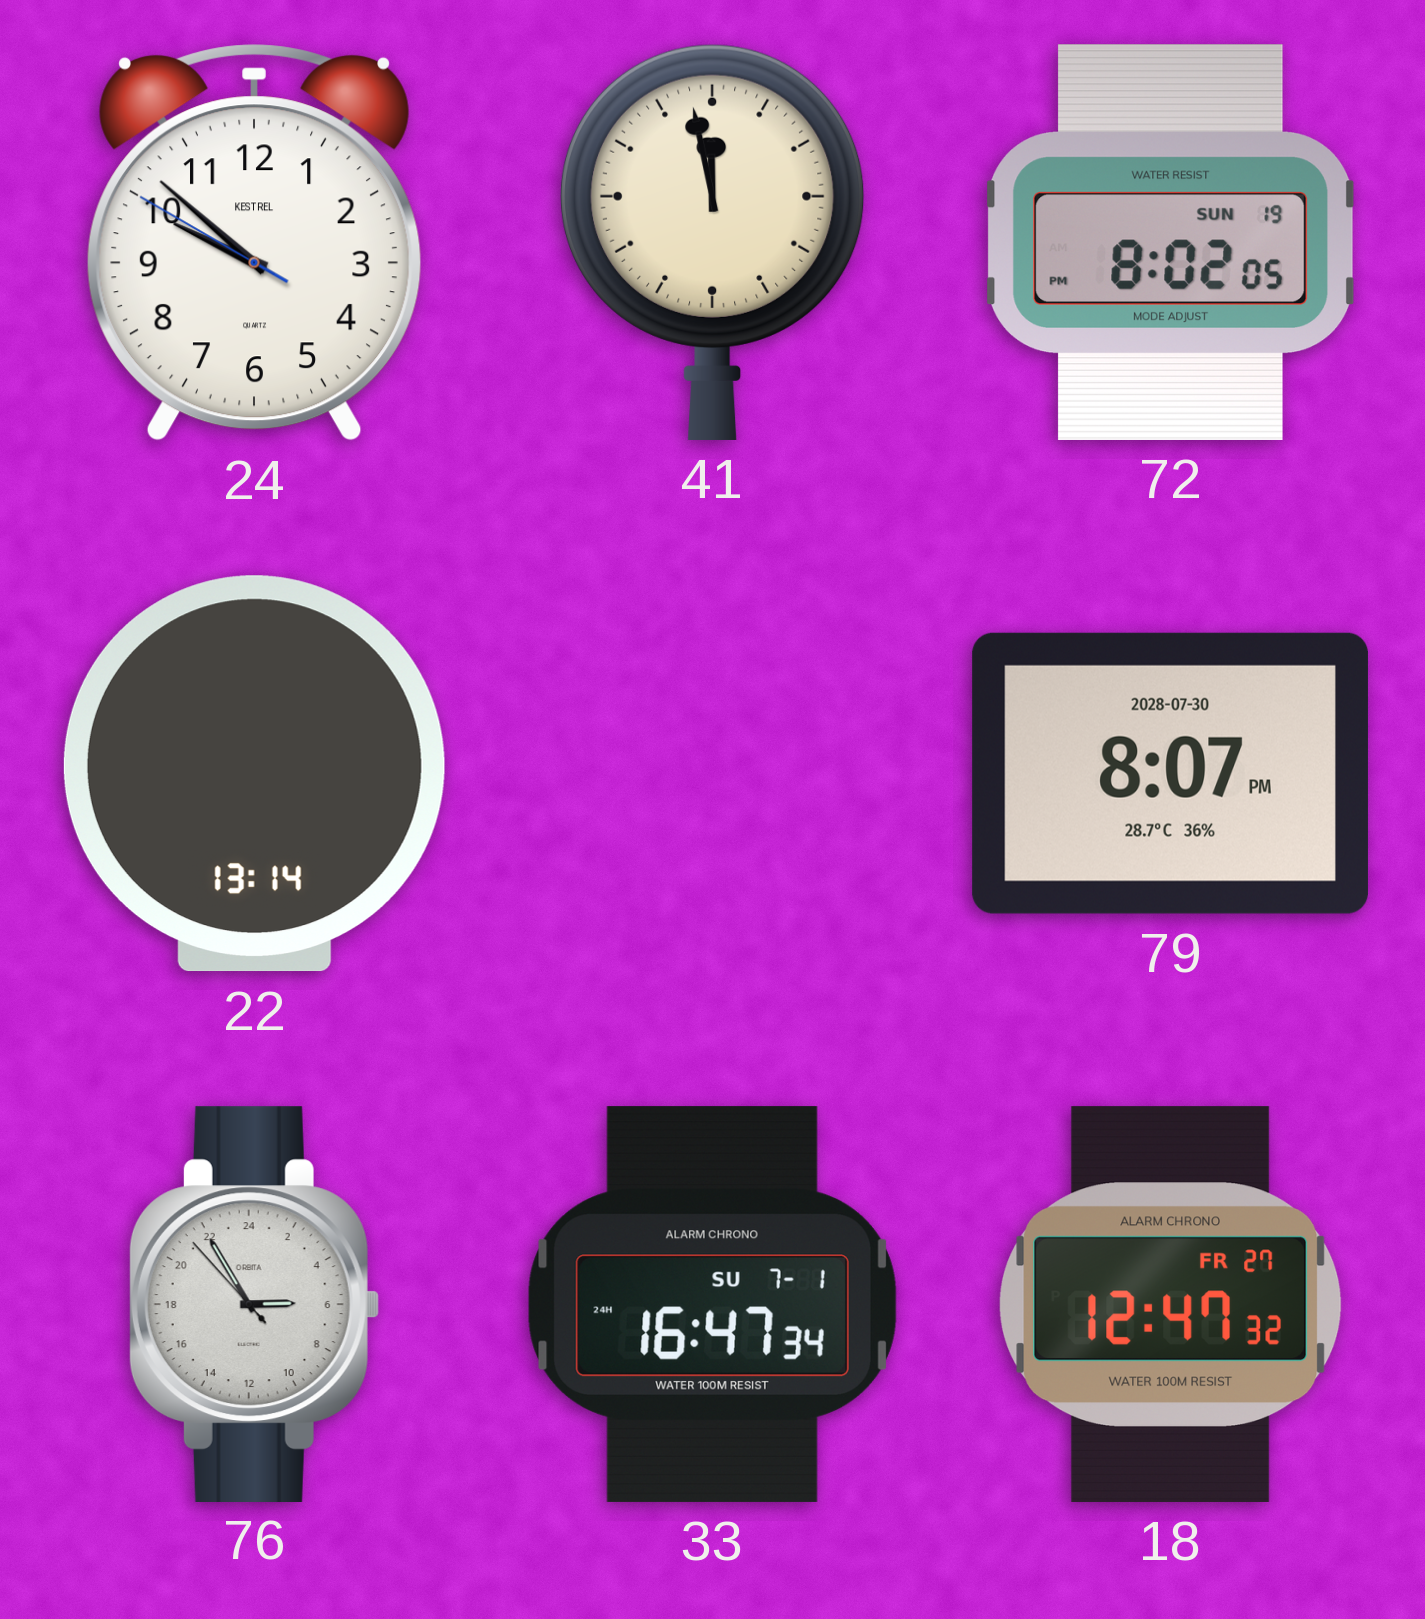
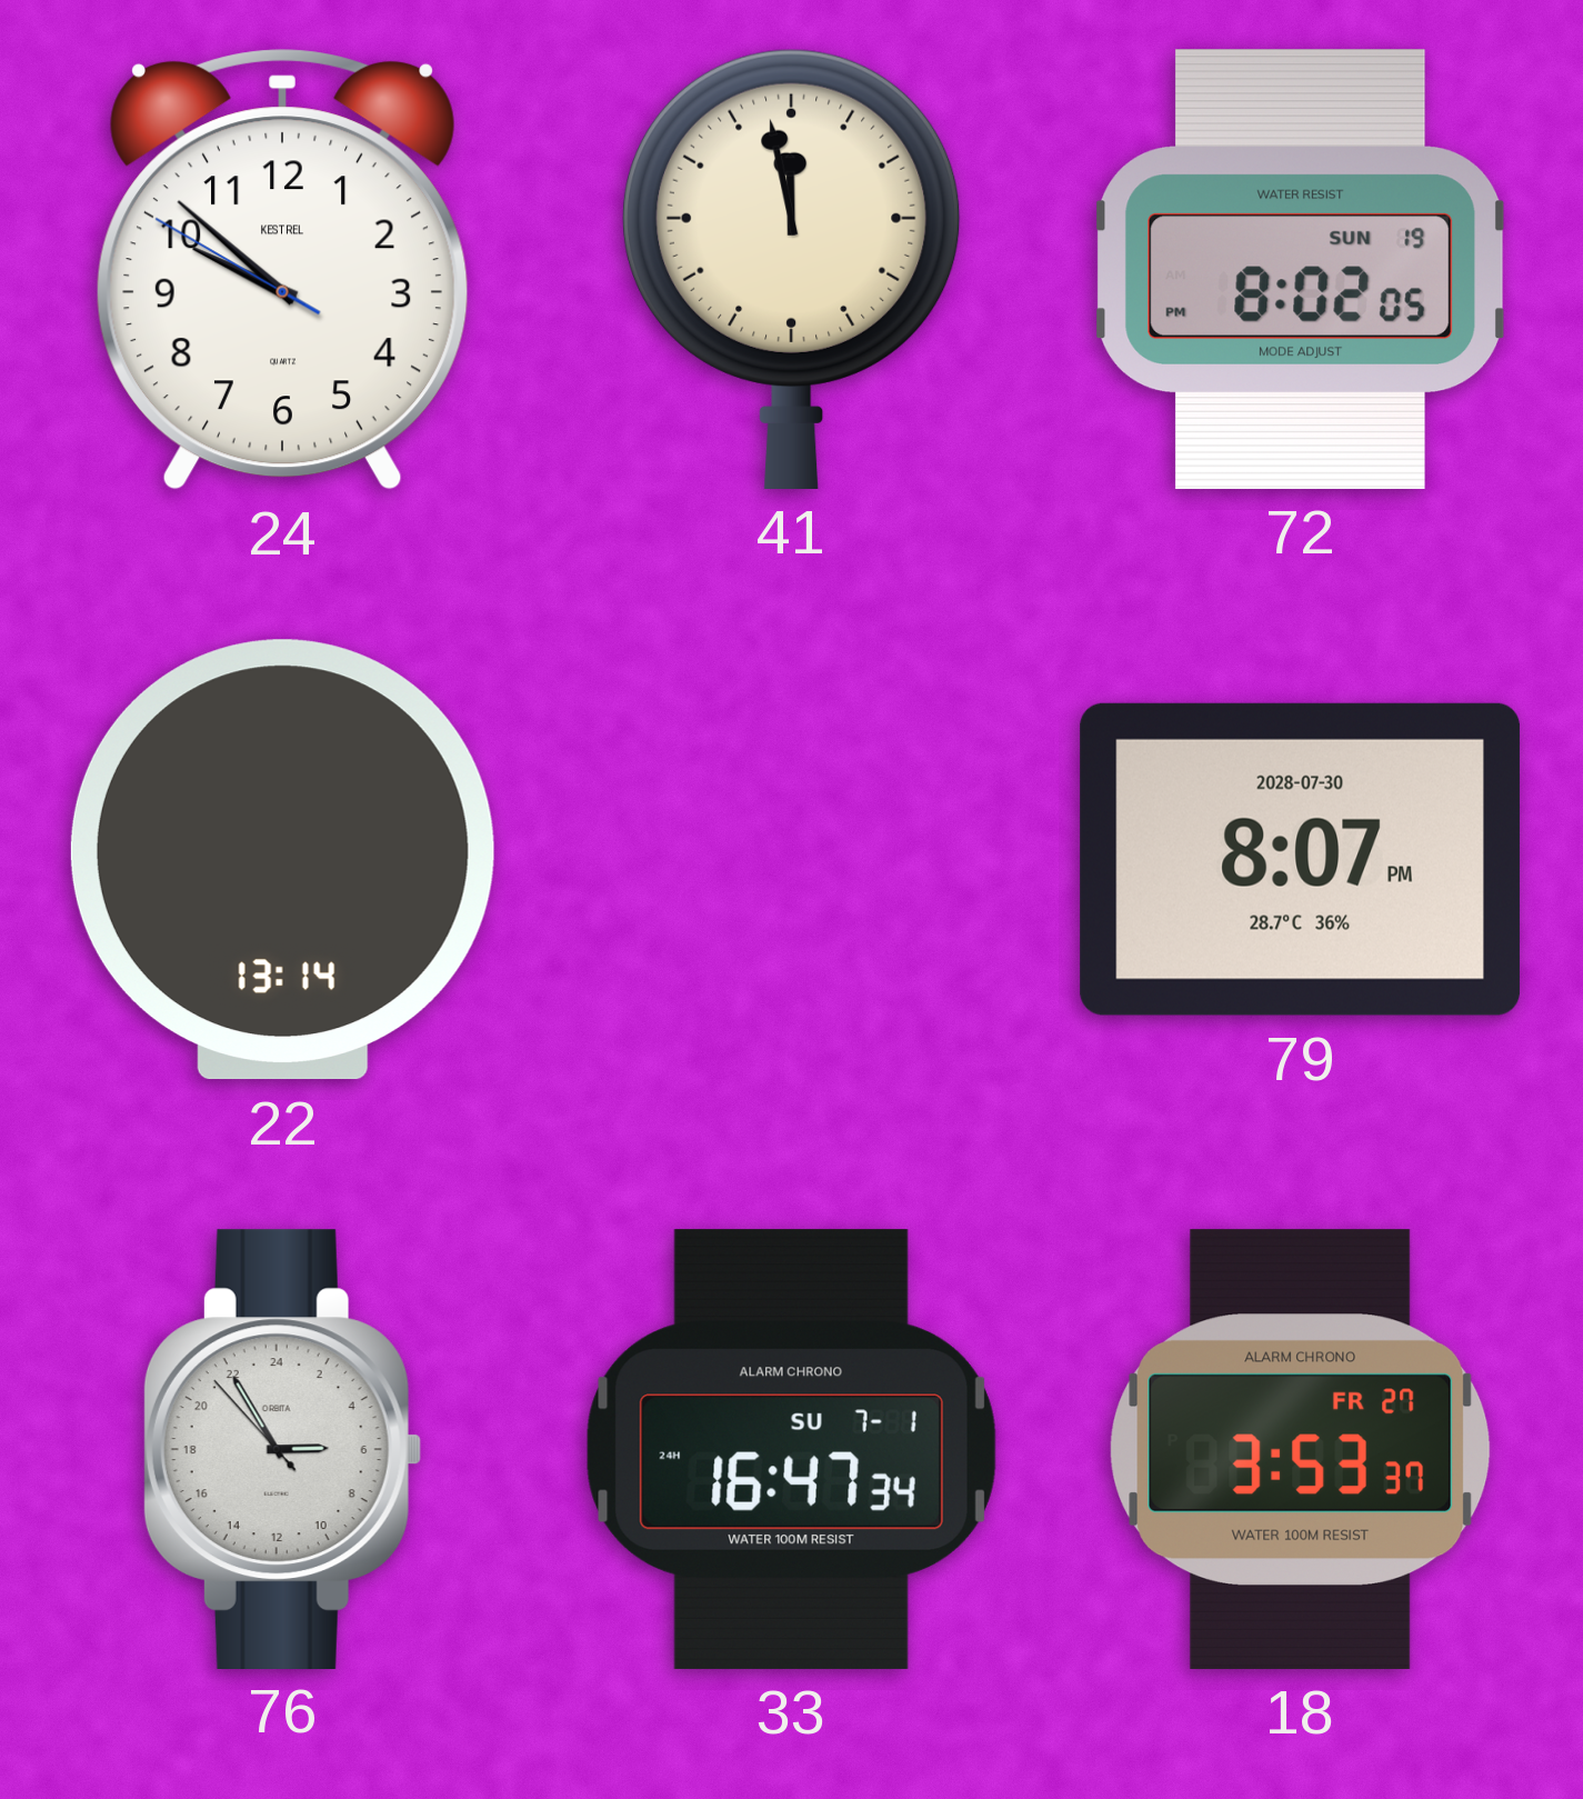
18: 12:47 -> 3:53 (1301, 1449)
